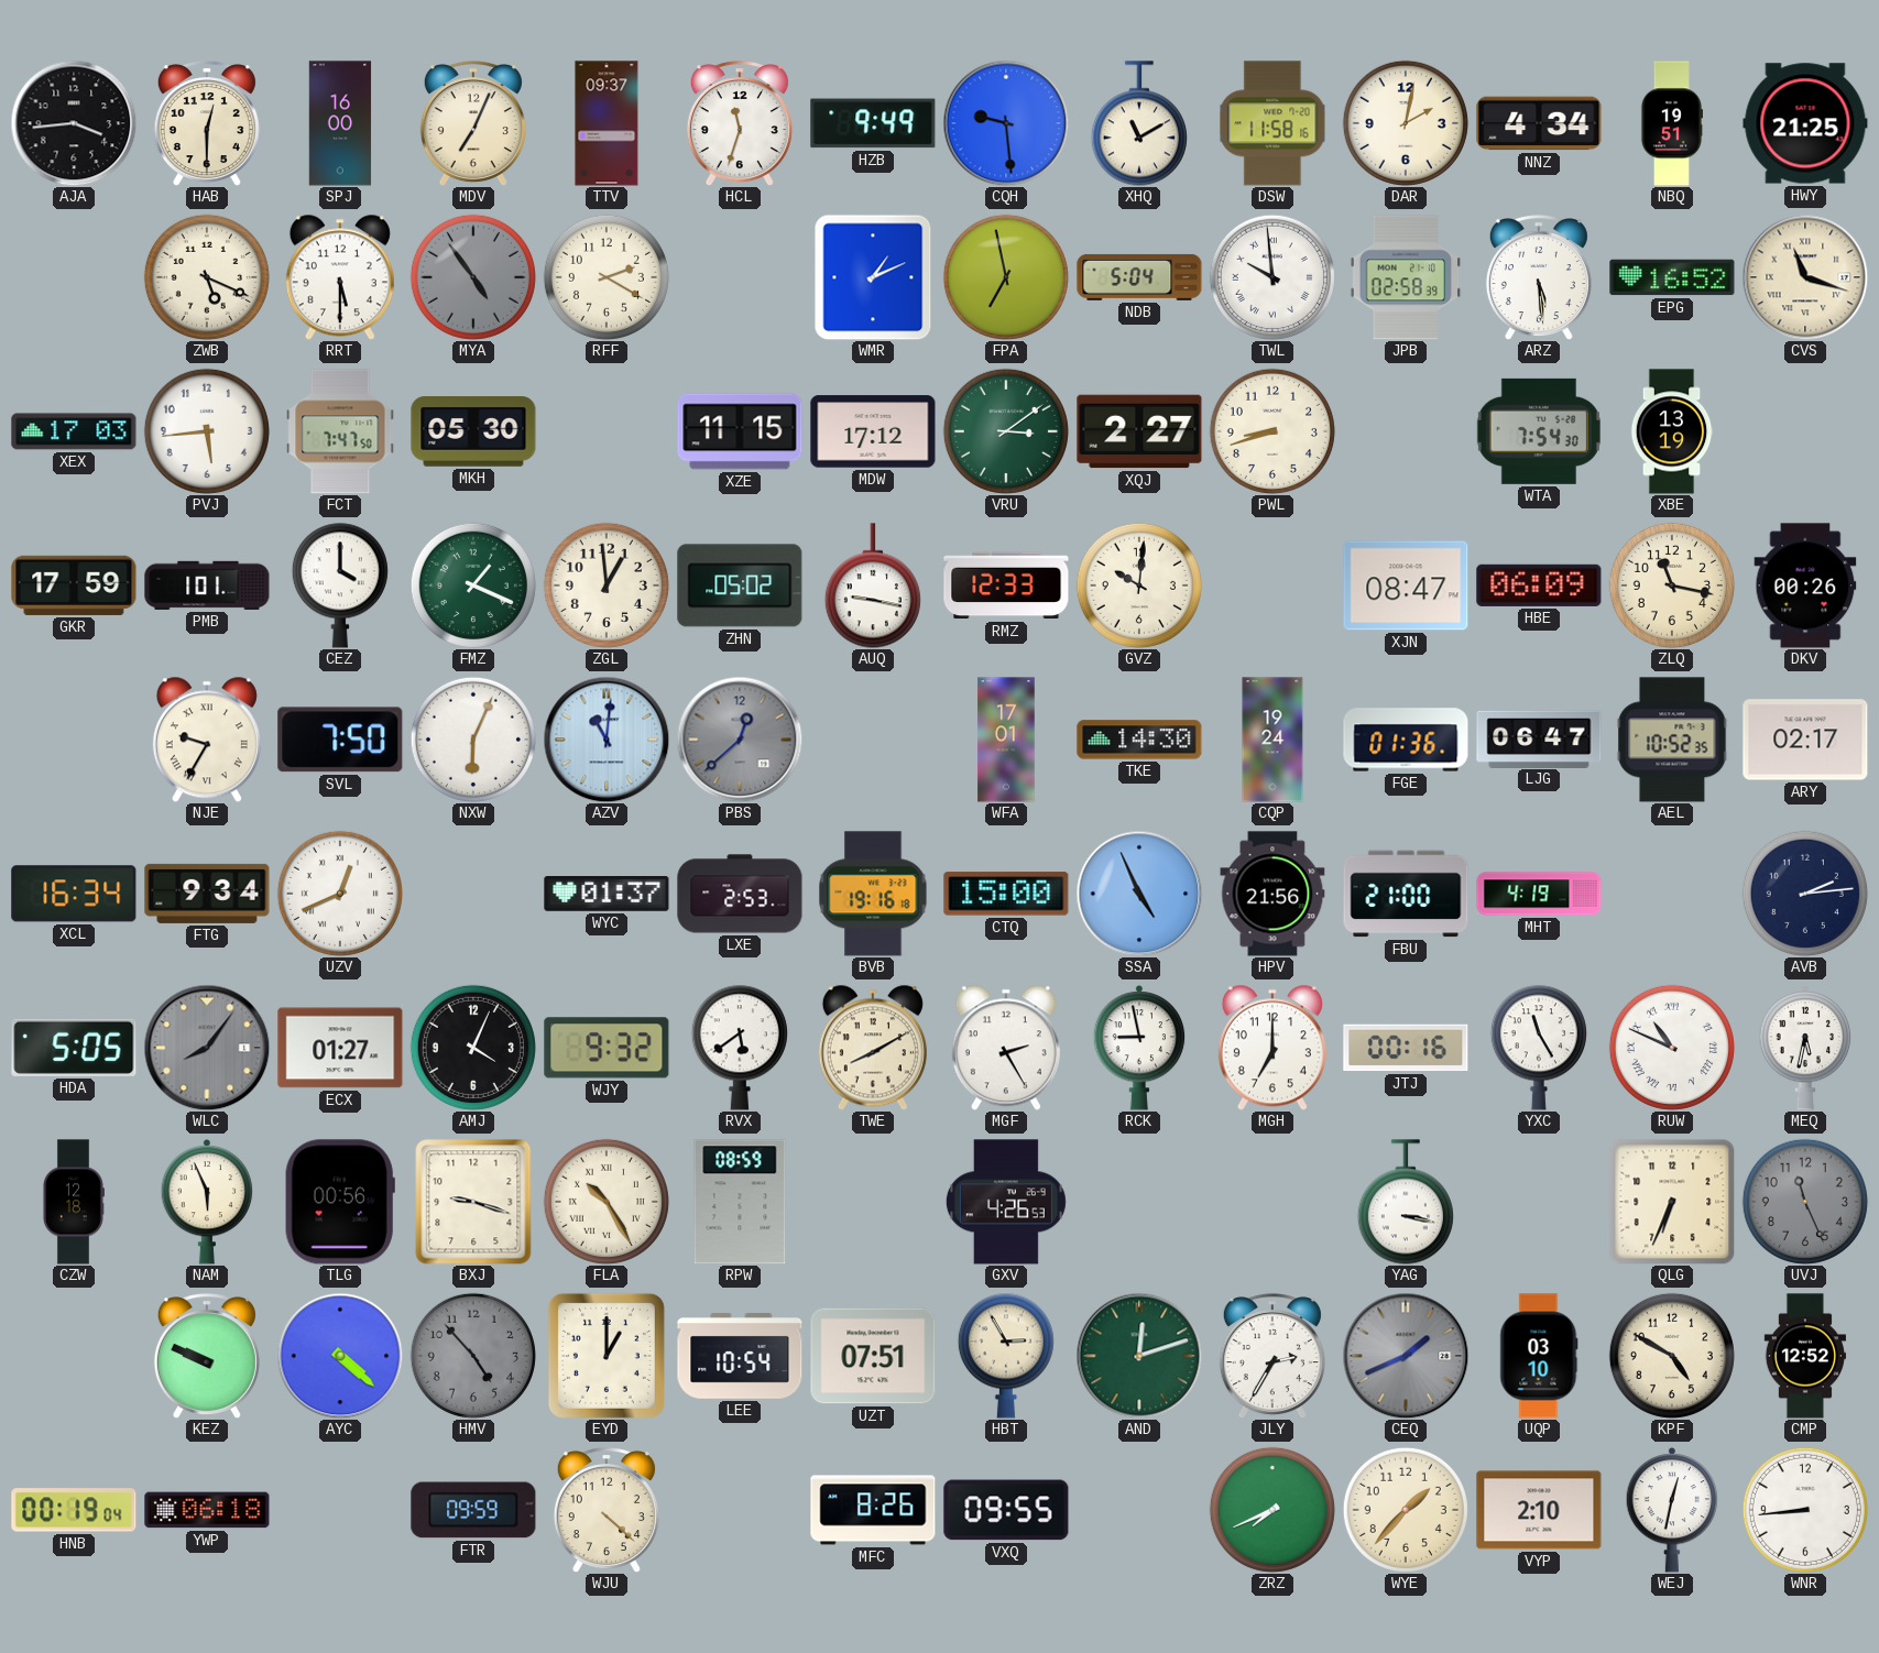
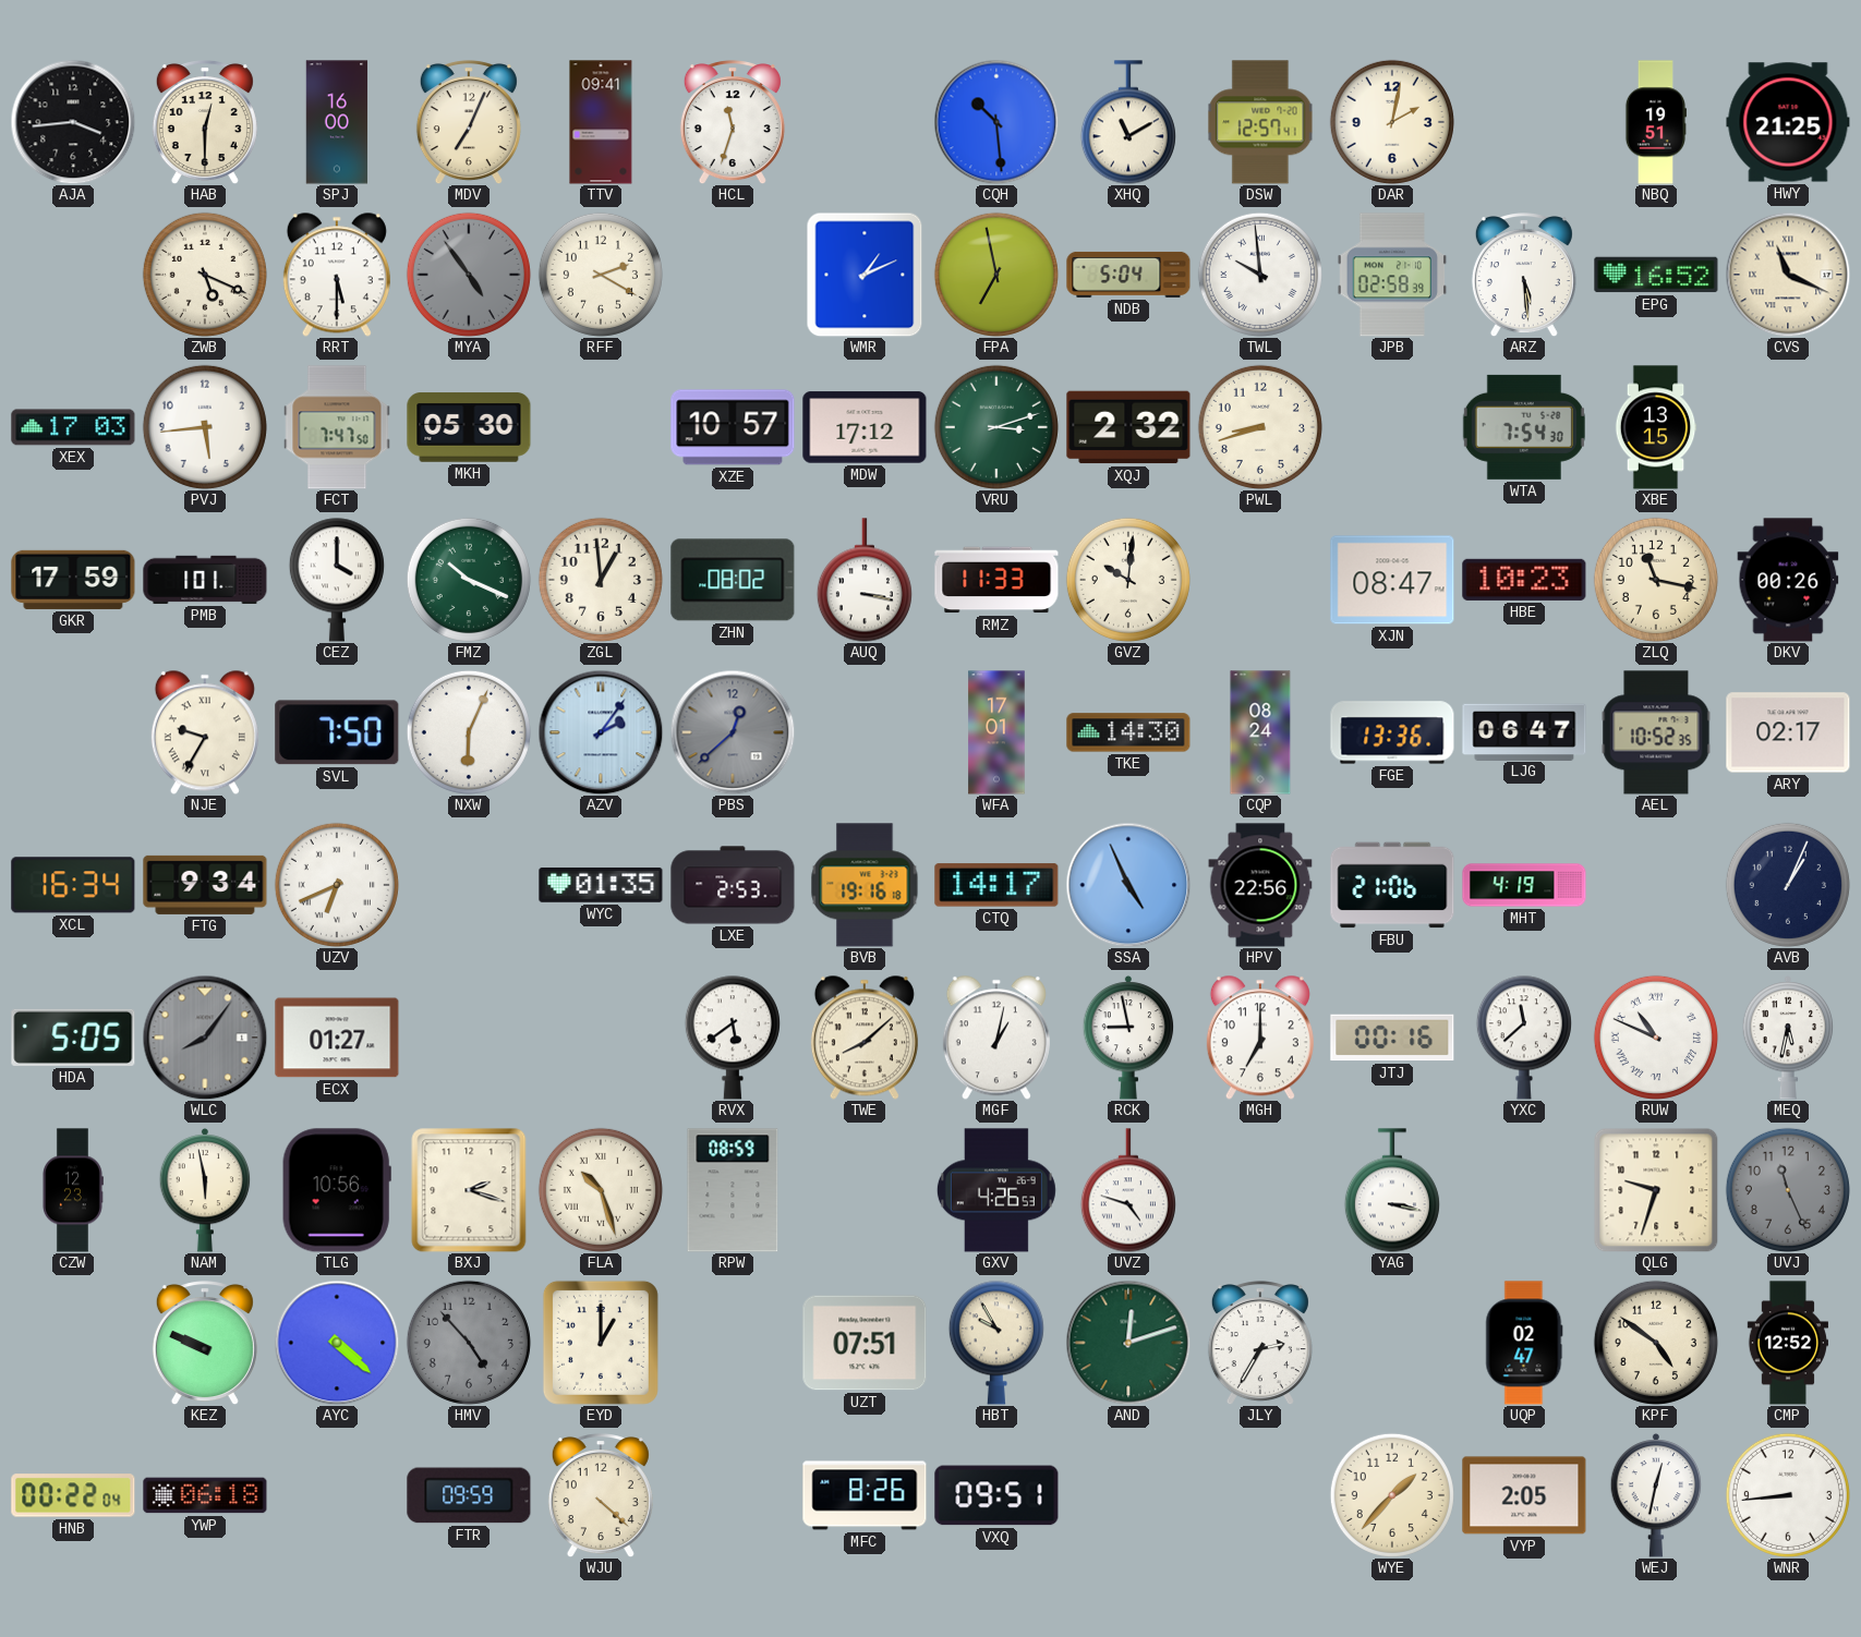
TTV: 09:37 -> 09:41 (601, 122)
HZB: 9:49 -> none (873, 123)
CQH: 9:29 -> 10:29 (996, 122)
DSW: 11:58 -> 12:57 (1260, 122)
NNZ: 4:34 -> none (1539, 123)
CVS: 11:18 -> 11:19 (1788, 275)
XZE: 11:15 -> 10:57 (733, 427)
VRU: 3:09 -> 3:12 (996, 427)
XQJ: 2:27 -> 2:32 (1128, 427)
XBE: 13:19 -> 13:15 (1656, 427)
FMZ: 1:19 -> 10:19 (469, 580)
ZHN: 05:02 -> 08:02 (733, 580)
AUQ: 9:17 -> 3:17 (865, 580)
RMZ: 12:33 -> 11:33 (996, 580)
HBE: 06:09 -> 10:23 (1524, 580)
AZV: 11:01 -> 2:06 (601, 732)
CQP: 19:24 -> 08:24 (1260, 732)
FGE: 01:36 -> 13:36 (1392, 732)
UZV: 12:41 -> 6:41 (337, 885)
WYC: 01:37 -> 01:35 (601, 886)
CTQ: 15:00 -> 14:17 (996, 885)
HPV: 21:56 -> 22:56 (1260, 885)
FBU: 21:00 -> 21:06 (1392, 885)
AVB: 2:14 -> 1:04 (1788, 885)
AMJ: 4:04 -> none (473, 1048)
WJY: 9:32 -> none (607, 1048)
TWE: 8:10 -> 8:08 (865, 1038)
MGF: 2:25 -> 1:02 (996, 1038)
YXC: 11:25 -> 11:38 (1524, 1038)
CZW: 12:18 -> 12:23 (72, 1190)
NAM: 5:56 -> 5:58 (205, 1191)
TLG: 00:56 -> 10:56 (337, 1190)
BXJ: 9:18 -> 2:18 (469, 1190)
FLA: 10:25 -> 10:27 (601, 1190)
UVZ: none -> 4:48 (1128, 1190)
QLG: 6:34 -> 9:33 (1656, 1190)
LEE: 10:54 -> none (740, 1357)
HBT: 2:55 -> 9:55 (996, 1343)
CEQ: 1:41 -> none (1406, 1356)
UQP: 03:10 -> 02:47 (1524, 1343)
KPF: 4:50 -> 4:51 (1656, 1343)
HNB: 00:19 -> 00:22 (73, 1495)
VXQ: 09:55 -> 09:51 (996, 1495)
ZRZ: 7:41 -> none (1272, 1510)
VYP: 2:10 -> 2:05 (1524, 1495)
